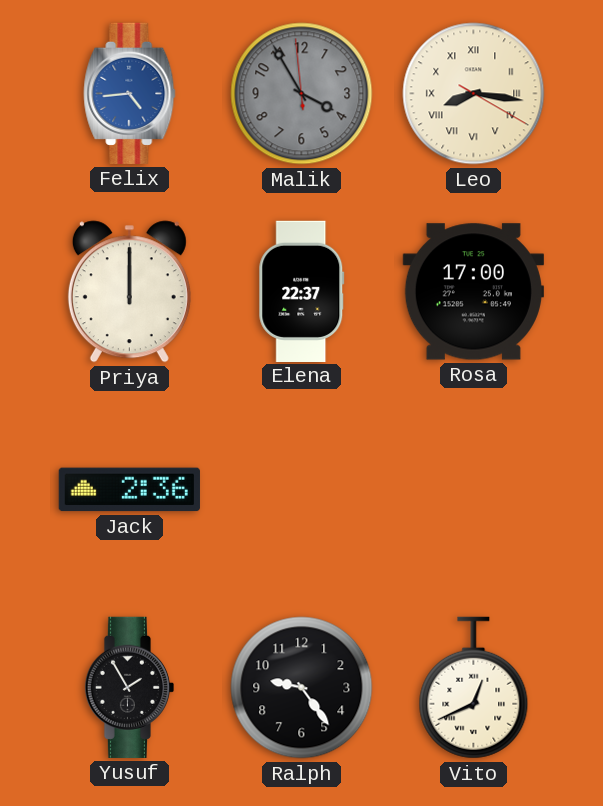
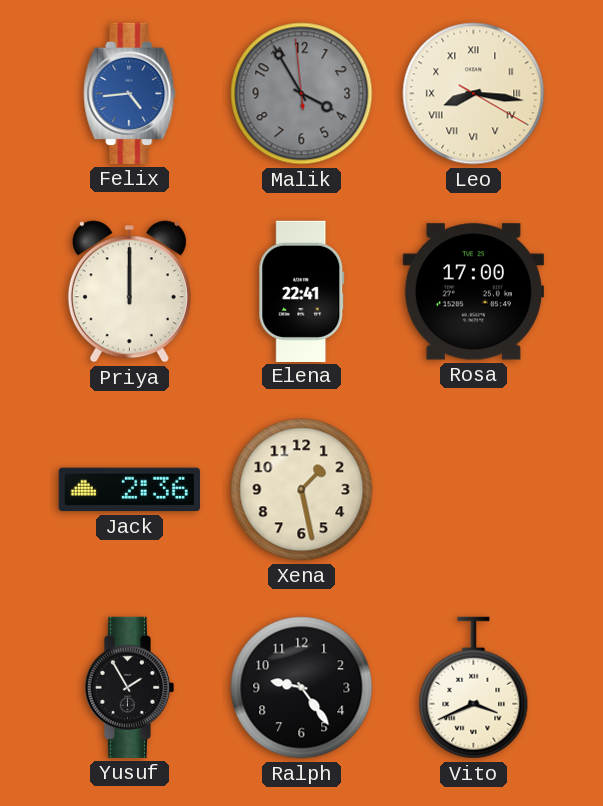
Elena: 22:37 -> 22:41 (302, 291)
Xena: none -> 1:28 (302, 490)
Vito: 12:41 -> 3:41 (474, 688)
